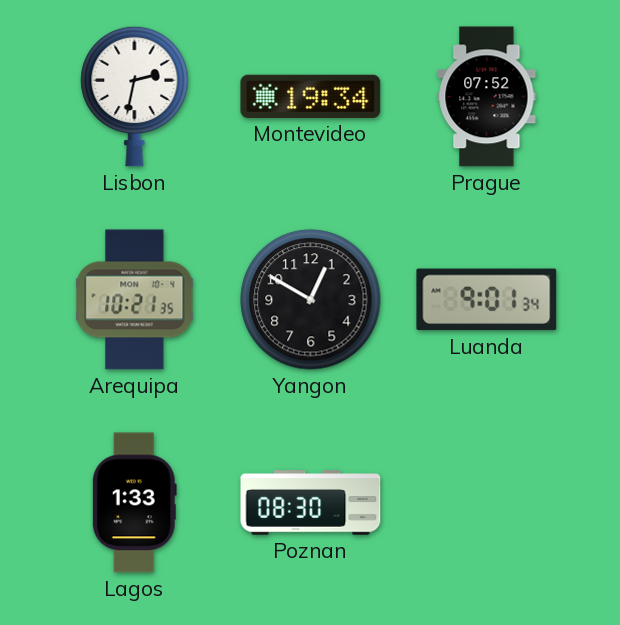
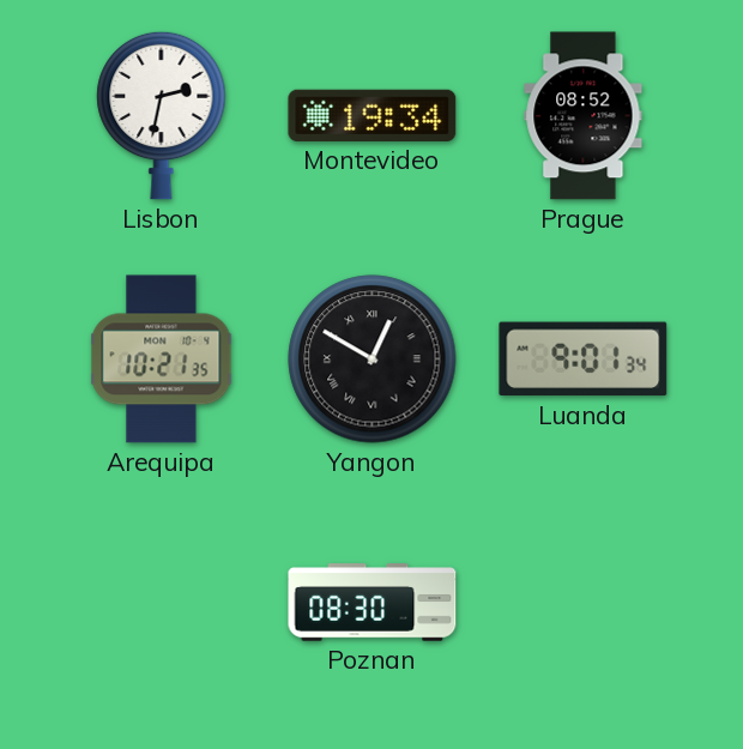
Prague: 07:52 -> 08:52 (584, 116)
Yangon numerals: Arabic -> Roman (373, 360)
Lagos: 1:33 -> none (134, 503)
